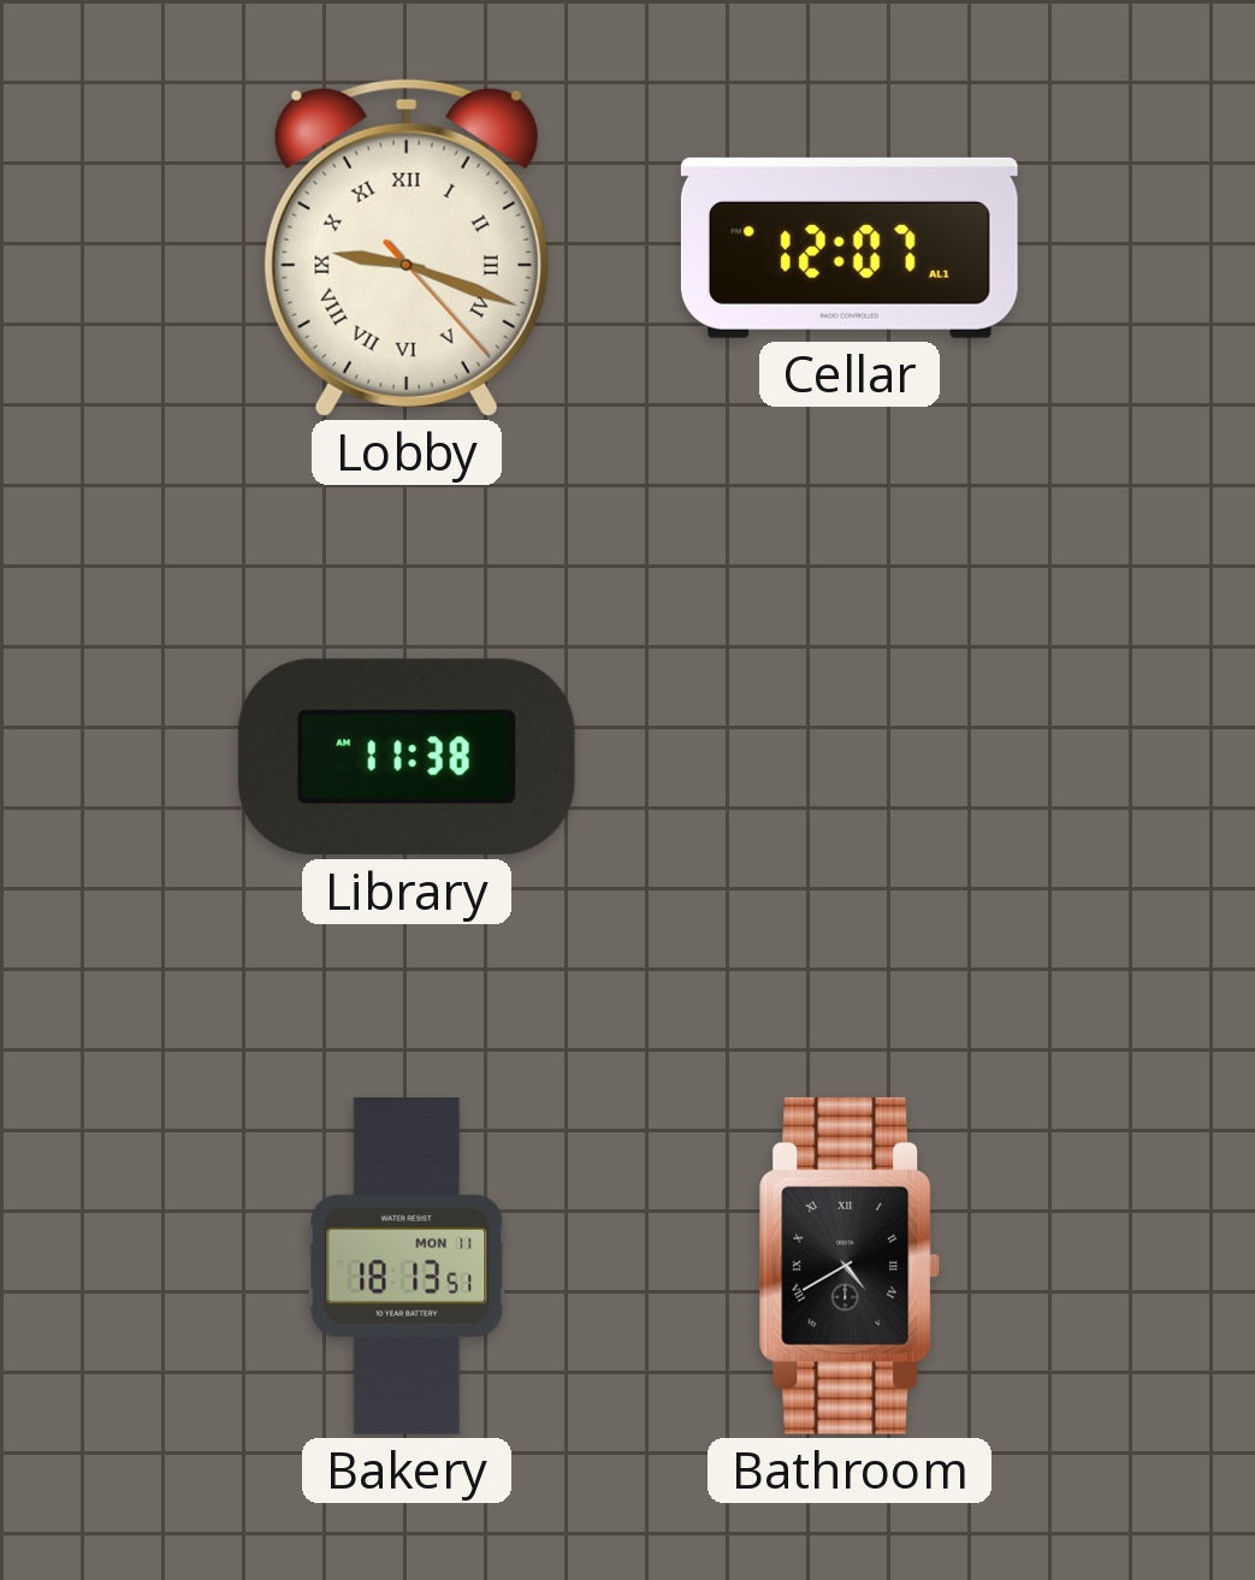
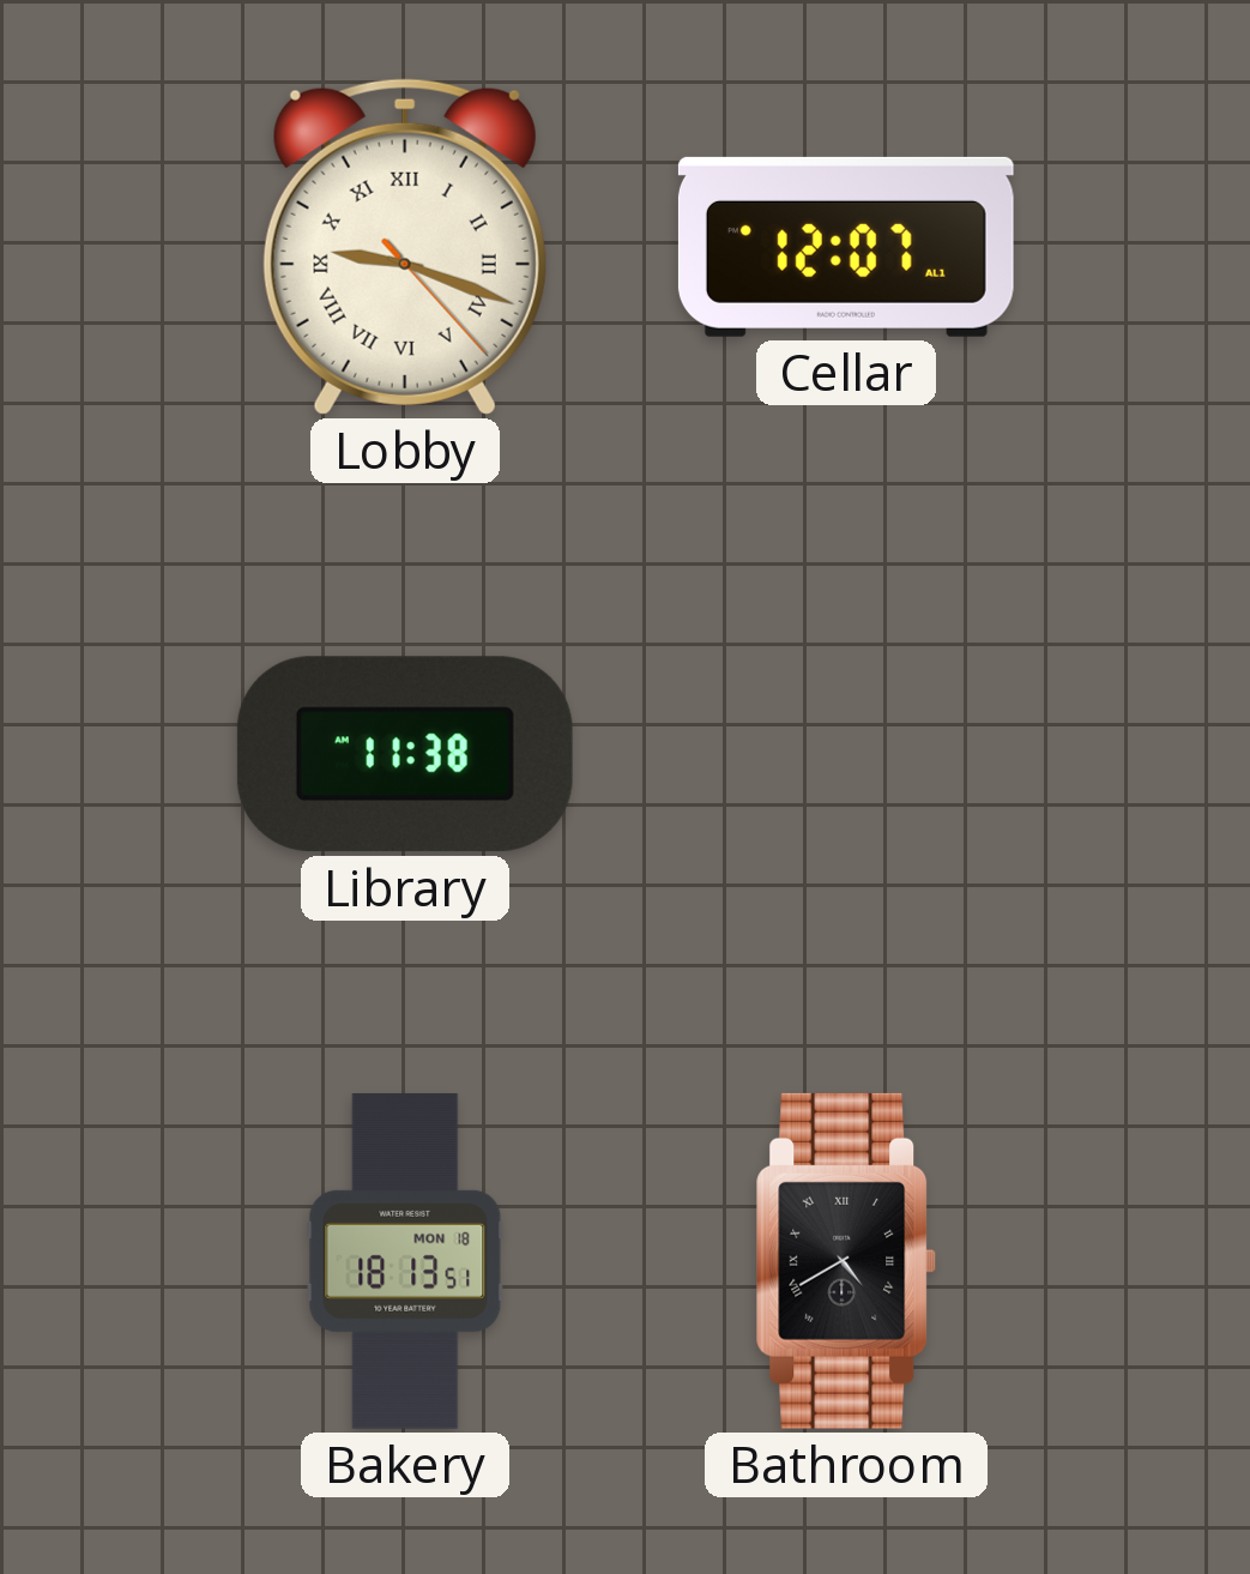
Bakery date: MON 11 -> MON 18 (405, 1261)
